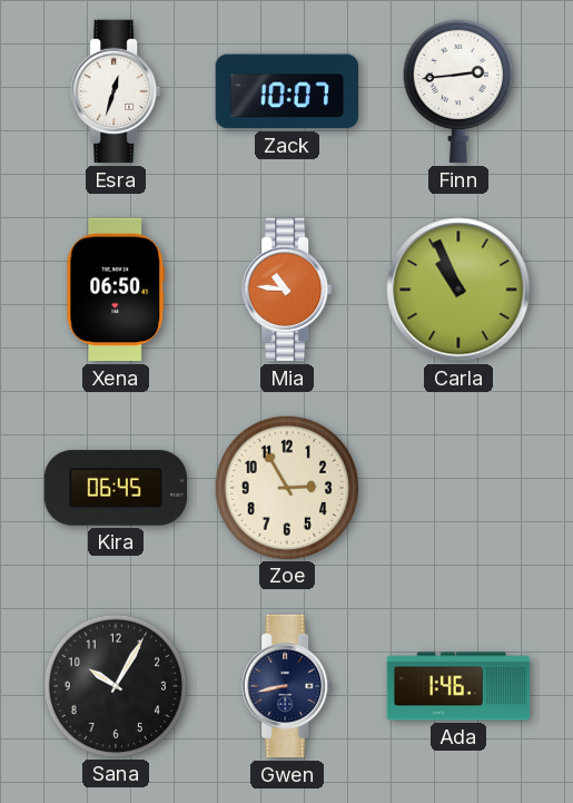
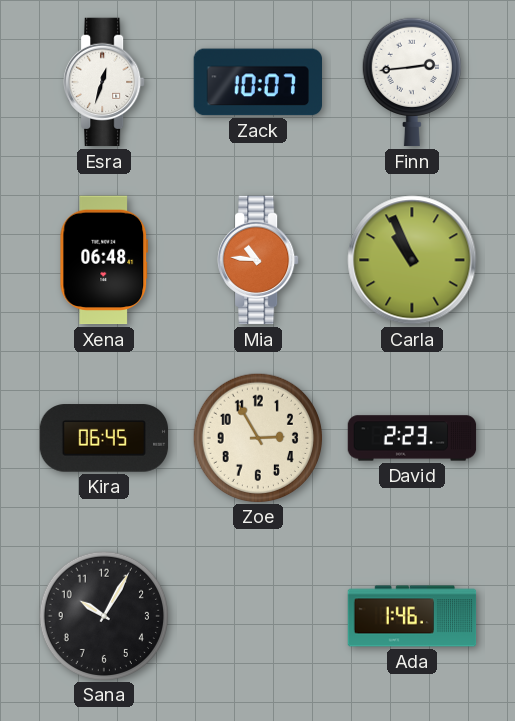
Xena: 06:50 -> 06:48 (104, 260)
David: none -> 2:23 (412, 438)
Gwen: 8:43 -> none (287, 686)
